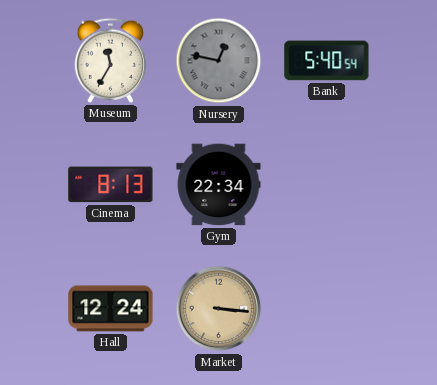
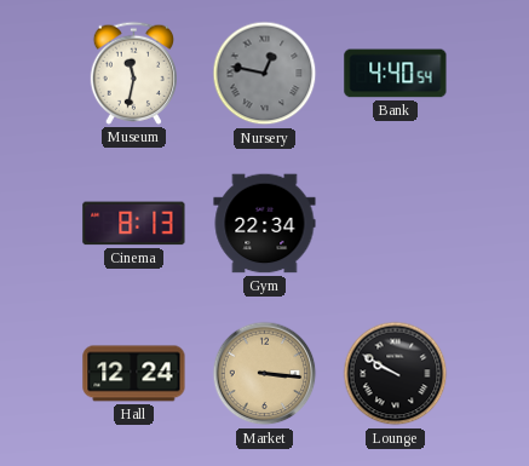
Museum: 11:35 -> 11:32 (133, 73)
Bank: 5:40 -> 4:40 (396, 74)
Lounge: none -> 9:50 (396, 374)
